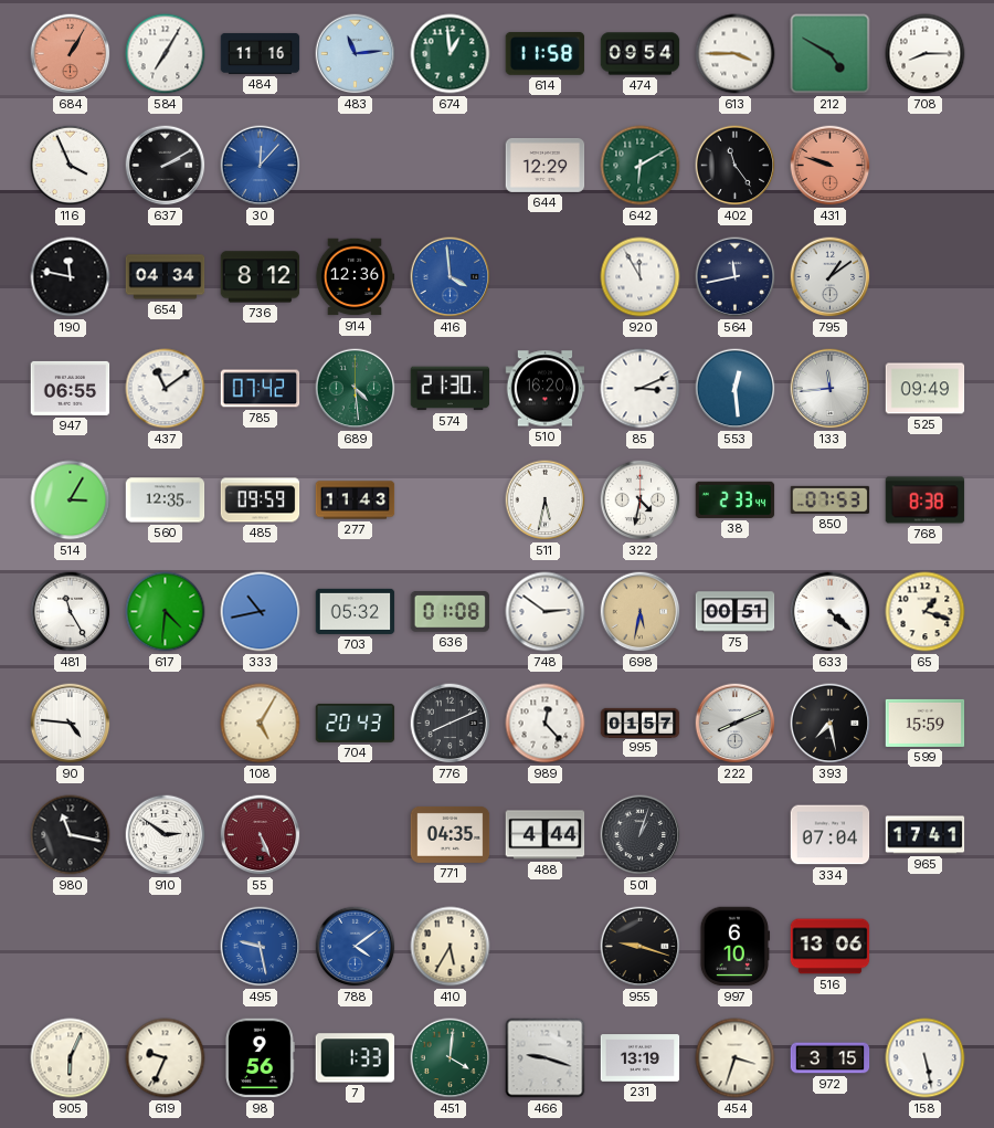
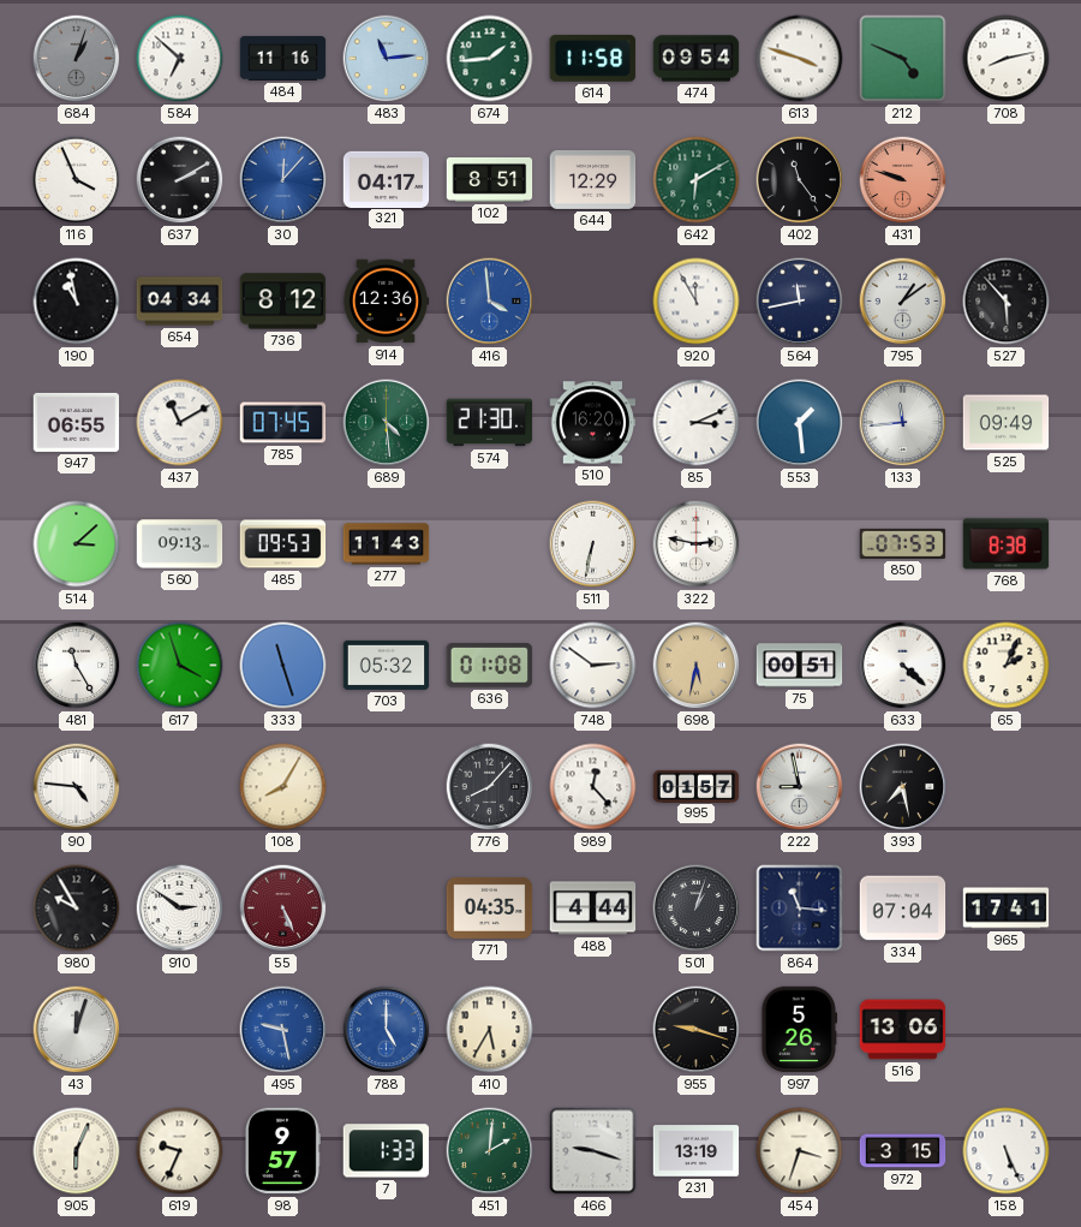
684: 1:05 -> 1:03 (77, 59)
684 dial: salmon -> grey (77, 59)
584: 7:05 -> 6:52 (180, 59)
674: 12:59 -> 1:44 (490, 59)
613: 3:45 -> 3:48 (800, 59)
212: 4:50 -> 4:49 (903, 59)
708: 8:15 -> 8:13 (1007, 59)
321: none -> 04:17 (387, 179)
102: none -> 8:51 (490, 179)
190: 11:47 -> 10:58 (77, 302)
527: none -> 5:53 (1007, 302)
437: 11:09 -> 11:10 (180, 423)
785: 07:42 -> 07:45 (283, 423)
553: 12:29 -> 1:29 (800, 423)
514: 3:05 -> 3:08 (77, 544)
560: 12:35 -> 09:13 (180, 544)
485: 09:59 -> 09:53 (283, 544)
511: 5:32 -> 6:32 (593, 544)
322: 4:32 -> 2:47 (697, 544)
38: 2:33 -> none (736, 499)
617: 4:31 -> 3:57 (180, 666)
333: 10:43 -> 11:27 (283, 666)
65: 1:18 -> 2:04 (1007, 666)
108: 5:05 -> 8:05 (283, 787)
704: 20:43 -> none (356, 723)
776: 8:11 -> 8:07 (490, 787)
222: 8:11 -> 8:58 (800, 787)
599: 15:59 -> none (926, 723)
980: 11:17 -> 9:55 (77, 909)
864: none -> 11:16 (800, 909)
43: none -> 12:03 (77, 1030)
788: 4:09 -> 5:00 (387, 1030)
997: 6:10 -> 5:26 (800, 1030)
98: 9:56 -> 9:57 (283, 1151)
451: 4:01 -> 2:01 (490, 1151)
158: 5:28 -> 5:26 (1007, 1151)
